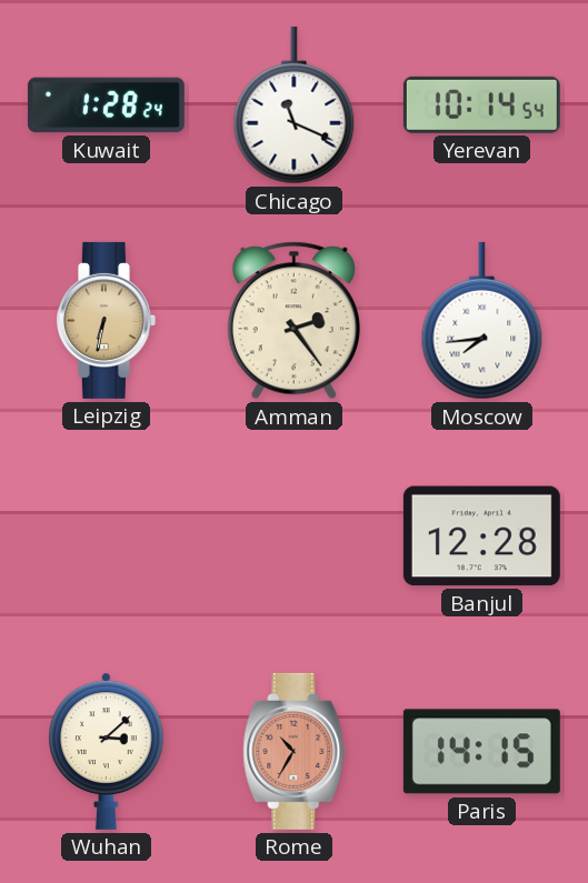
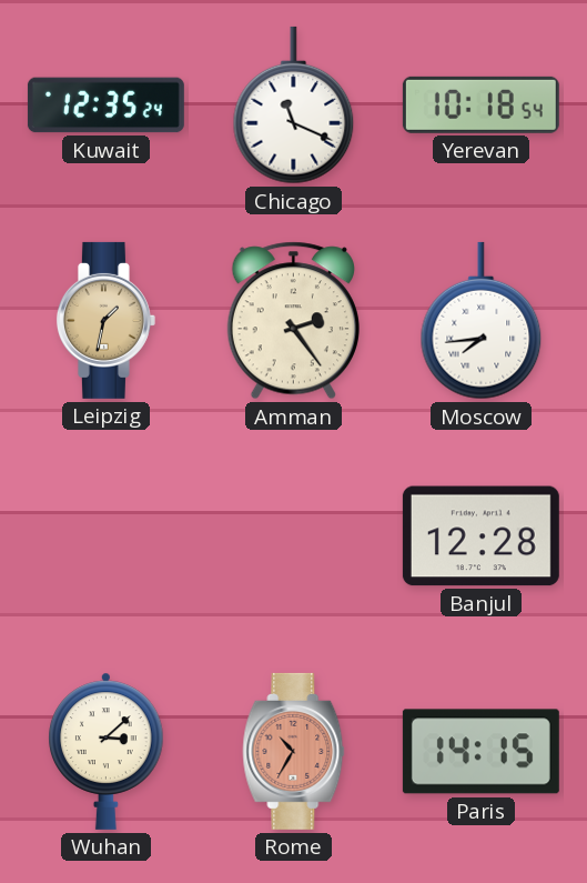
Kuwait: 1:28 -> 12:35 (105, 106)
Yerevan: 10:14 -> 10:18 (480, 104)
Leipzig: 6:32 -> 1:32 (105, 320)
